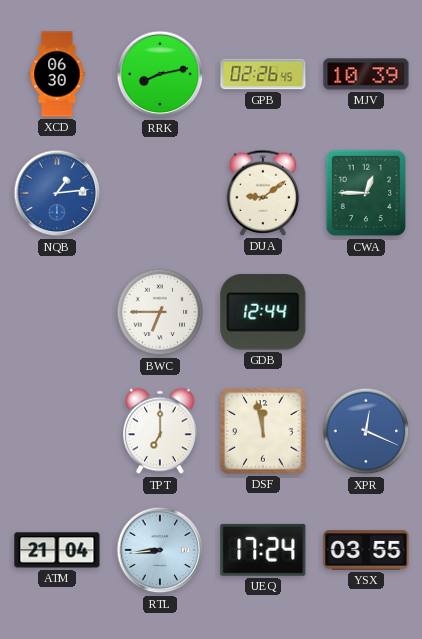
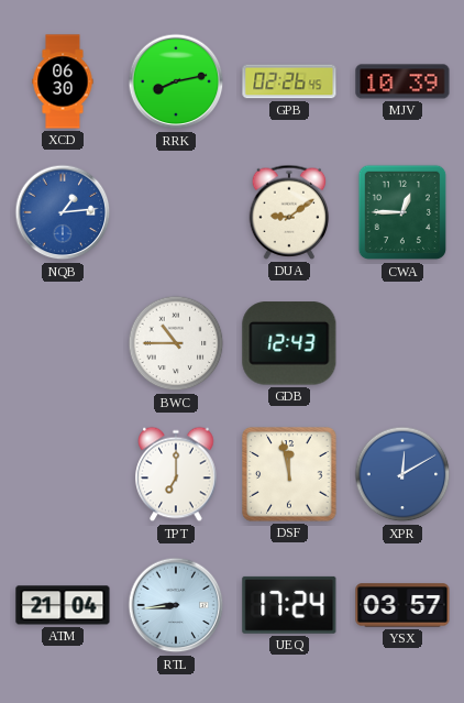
BWC: 6:45 -> 10:45 (176, 343)
GDB: 12:44 -> 12:43 (289, 343)
XPR: 12:19 -> 12:10 (402, 474)
YSX: 03:55 -> 03:57 (402, 605)
